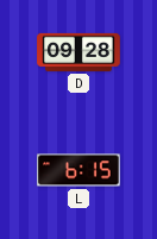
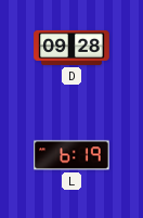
L: 6:15 -> 6:19 (71, 155)
